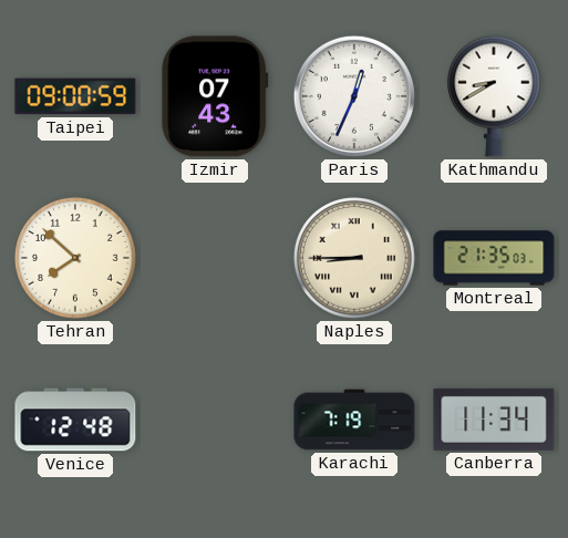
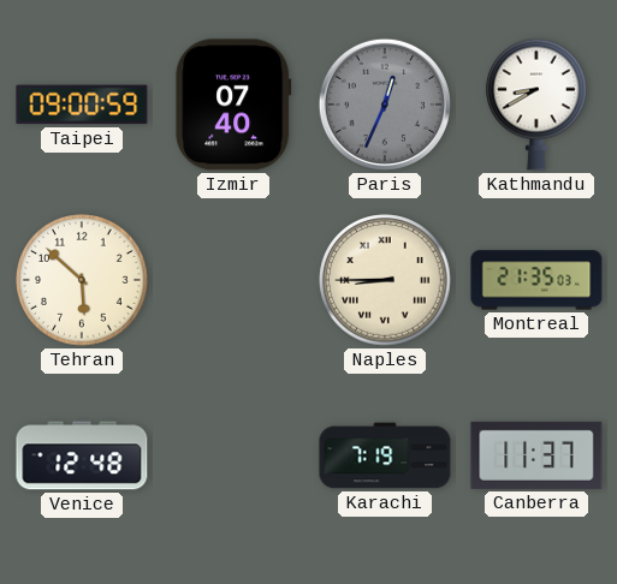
Izmir: 07:43 -> 07:40 (233, 105)
Paris dial: white -> grey (385, 105)
Tehran: 7:52 -> 5:52 (82, 280)
Canberra: 11:34 -> 11:37 (536, 455)
